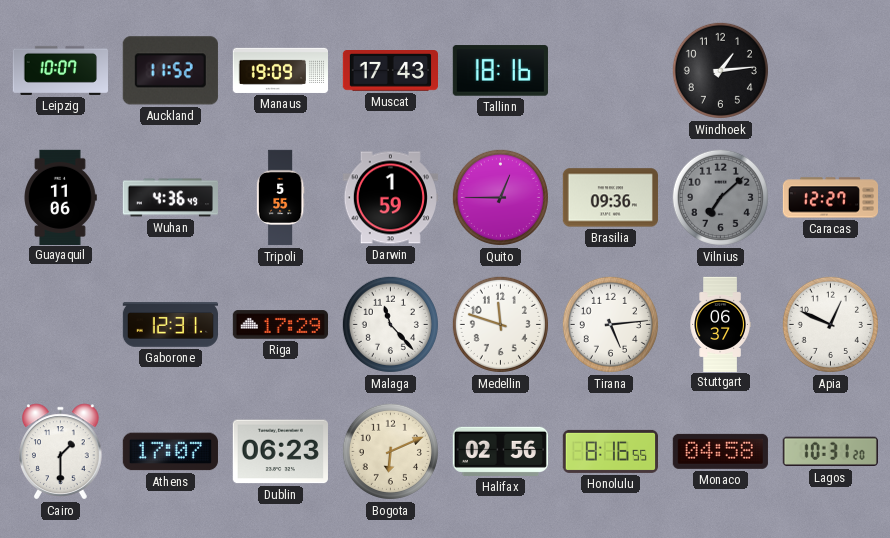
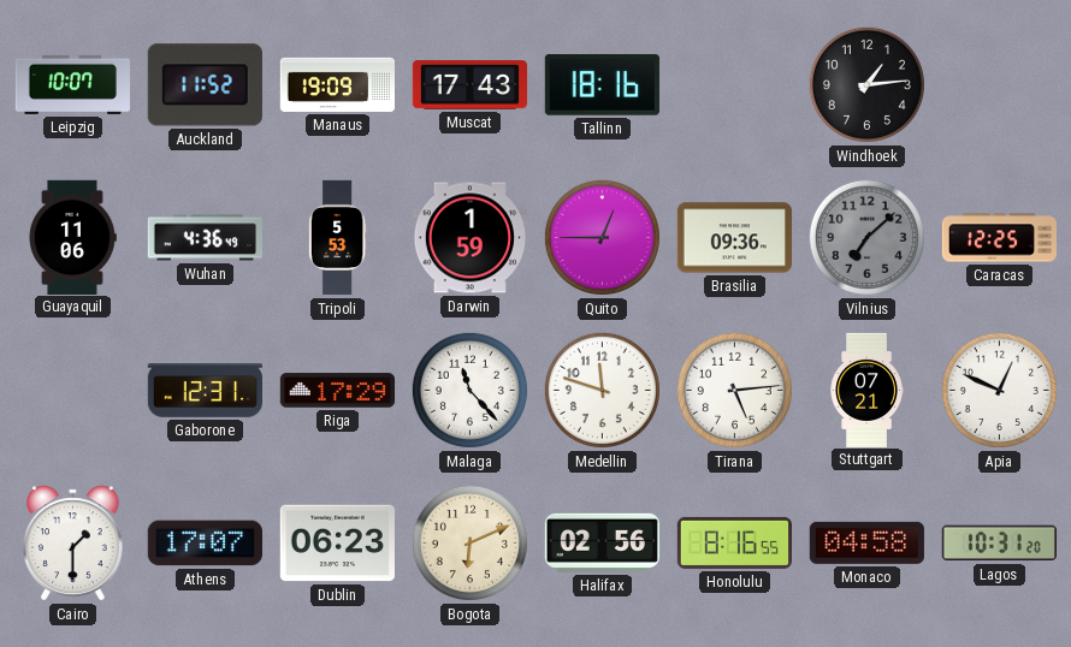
Tripoli: 5:55 -> 5:53 (337, 238)
Caracas: 12:27 -> 12:25 (999, 238)
Stuttgart: 06:37 -> 07:21 (866, 390)
